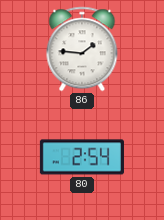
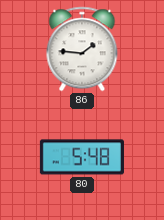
80: 2:54 -> 5:48 (82, 157)
